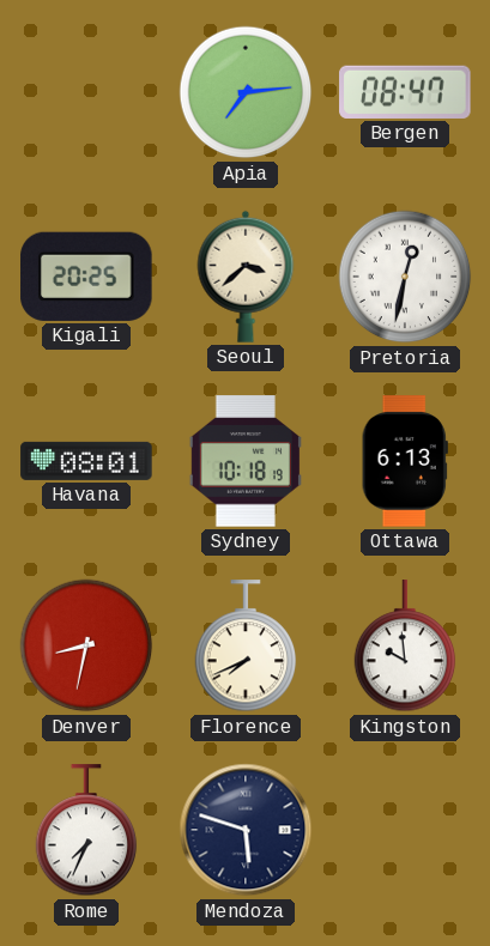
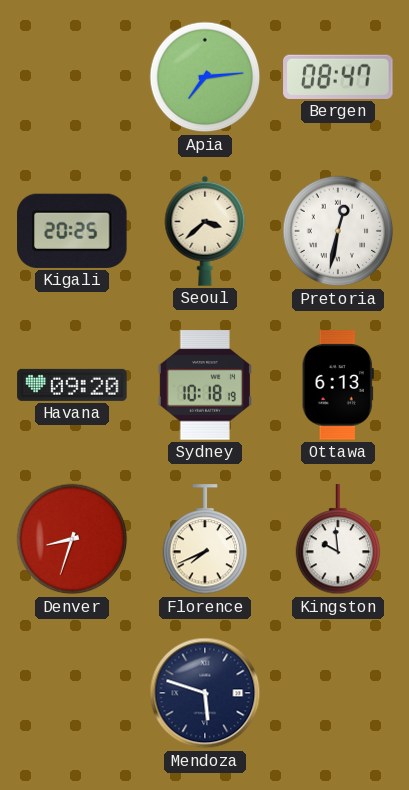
Havana: 08:01 -> 09:20 (72, 385)
Denver: 8:32 -> 8:33 (72, 539)
Rome: 7:34 -> none (86, 831)
